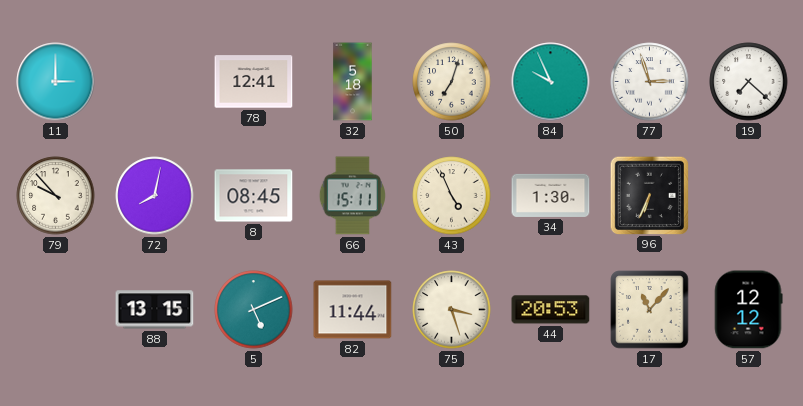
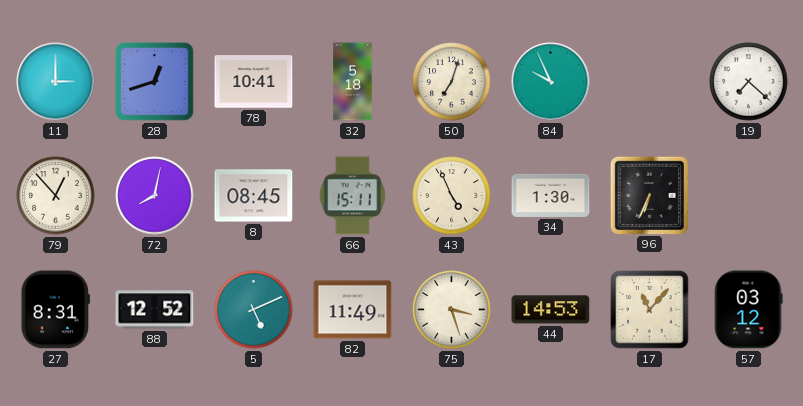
28: none -> 12:42 (155, 82)
78: 12:41 -> 10:41 (254, 82)
77: 2:57 -> none (650, 82)
79: 9:53 -> 12:53 (56, 196)
27: none -> 8:31 (55, 310)
88: 13:15 -> 12:52 (155, 310)
82: 11:44 -> 11:49 (353, 310)
44: 20:53 -> 14:53 (551, 310)
57: 12:12 -> 03:12 (748, 310)
